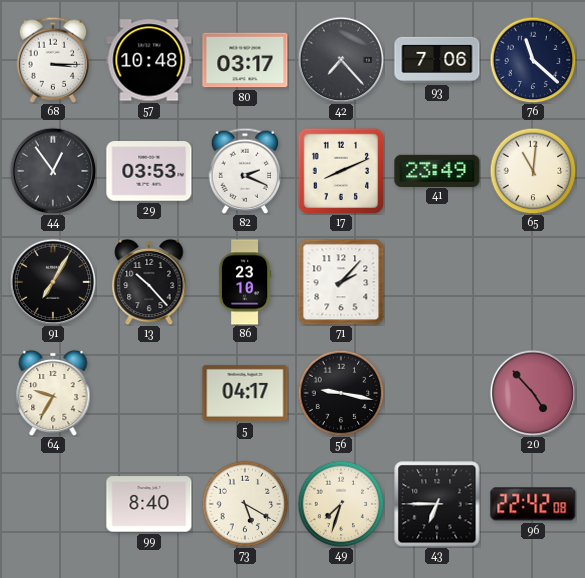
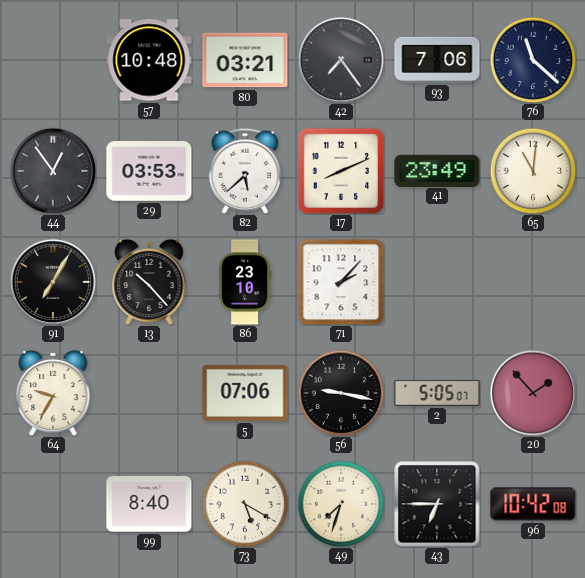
68: 3:15 -> none (53, 60)
80: 03:17 -> 03:21 (245, 60)
42: 7:23 -> 7:24 (341, 60)
82: 2:19 -> 5:38 (245, 171)
5: 04:17 -> 07:06 (245, 393)
2: none -> 5:05 (437, 393)
20: 4:53 -> 1:53 (533, 393)
96: 22:42 -> 10:42 (533, 504)
